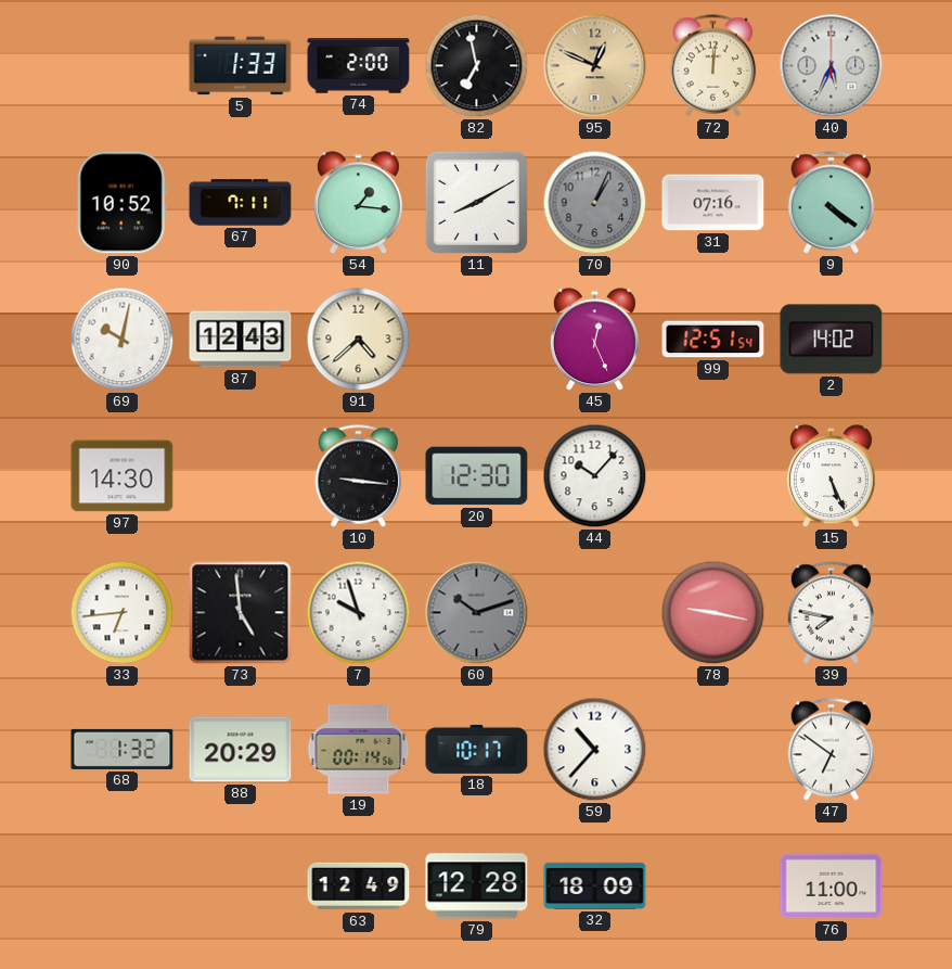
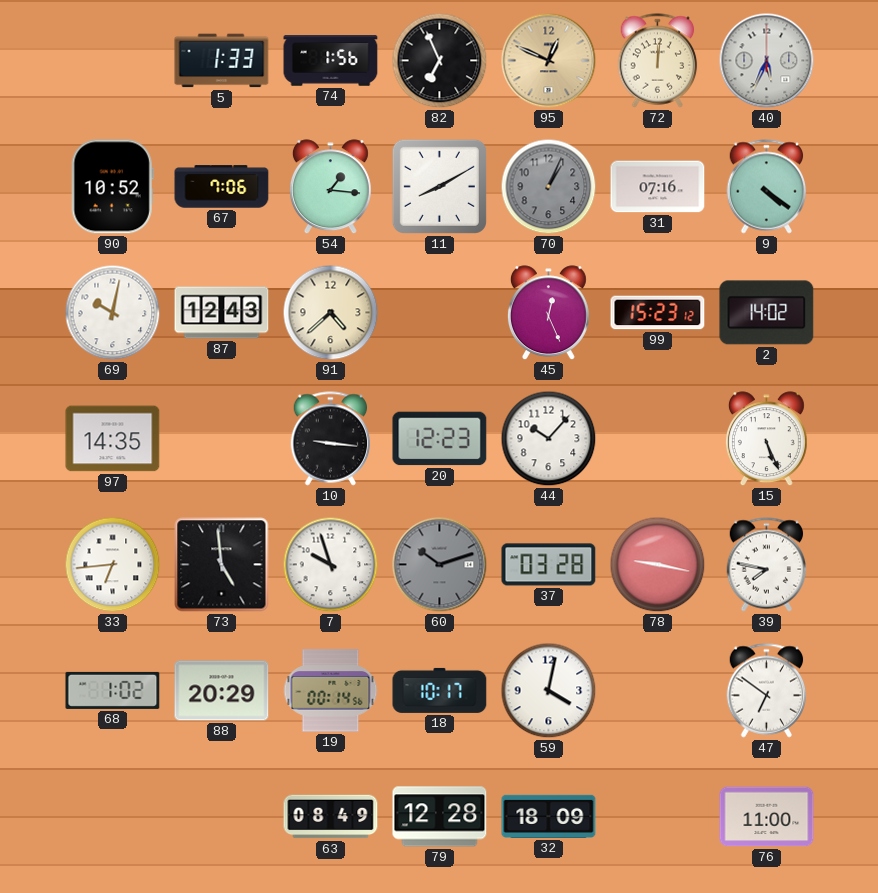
74: 2:00 -> 1:56 (331, 61)
82: 6:58 -> 6:56 (440, 61)
67: 7:11 -> 7:06 (222, 187)
99: 12:51 -> 15:23 (658, 313)
97: 14:30 -> 14:35 (113, 439)
20: 12:30 -> 12:23 (440, 439)
37: none -> 03:28 (549, 565)
68: 1:32 -> 1:02 (113, 690)
59: 10:37 -> 4:02 (549, 691)
63: 12:49 -> 08:49 (331, 817)
